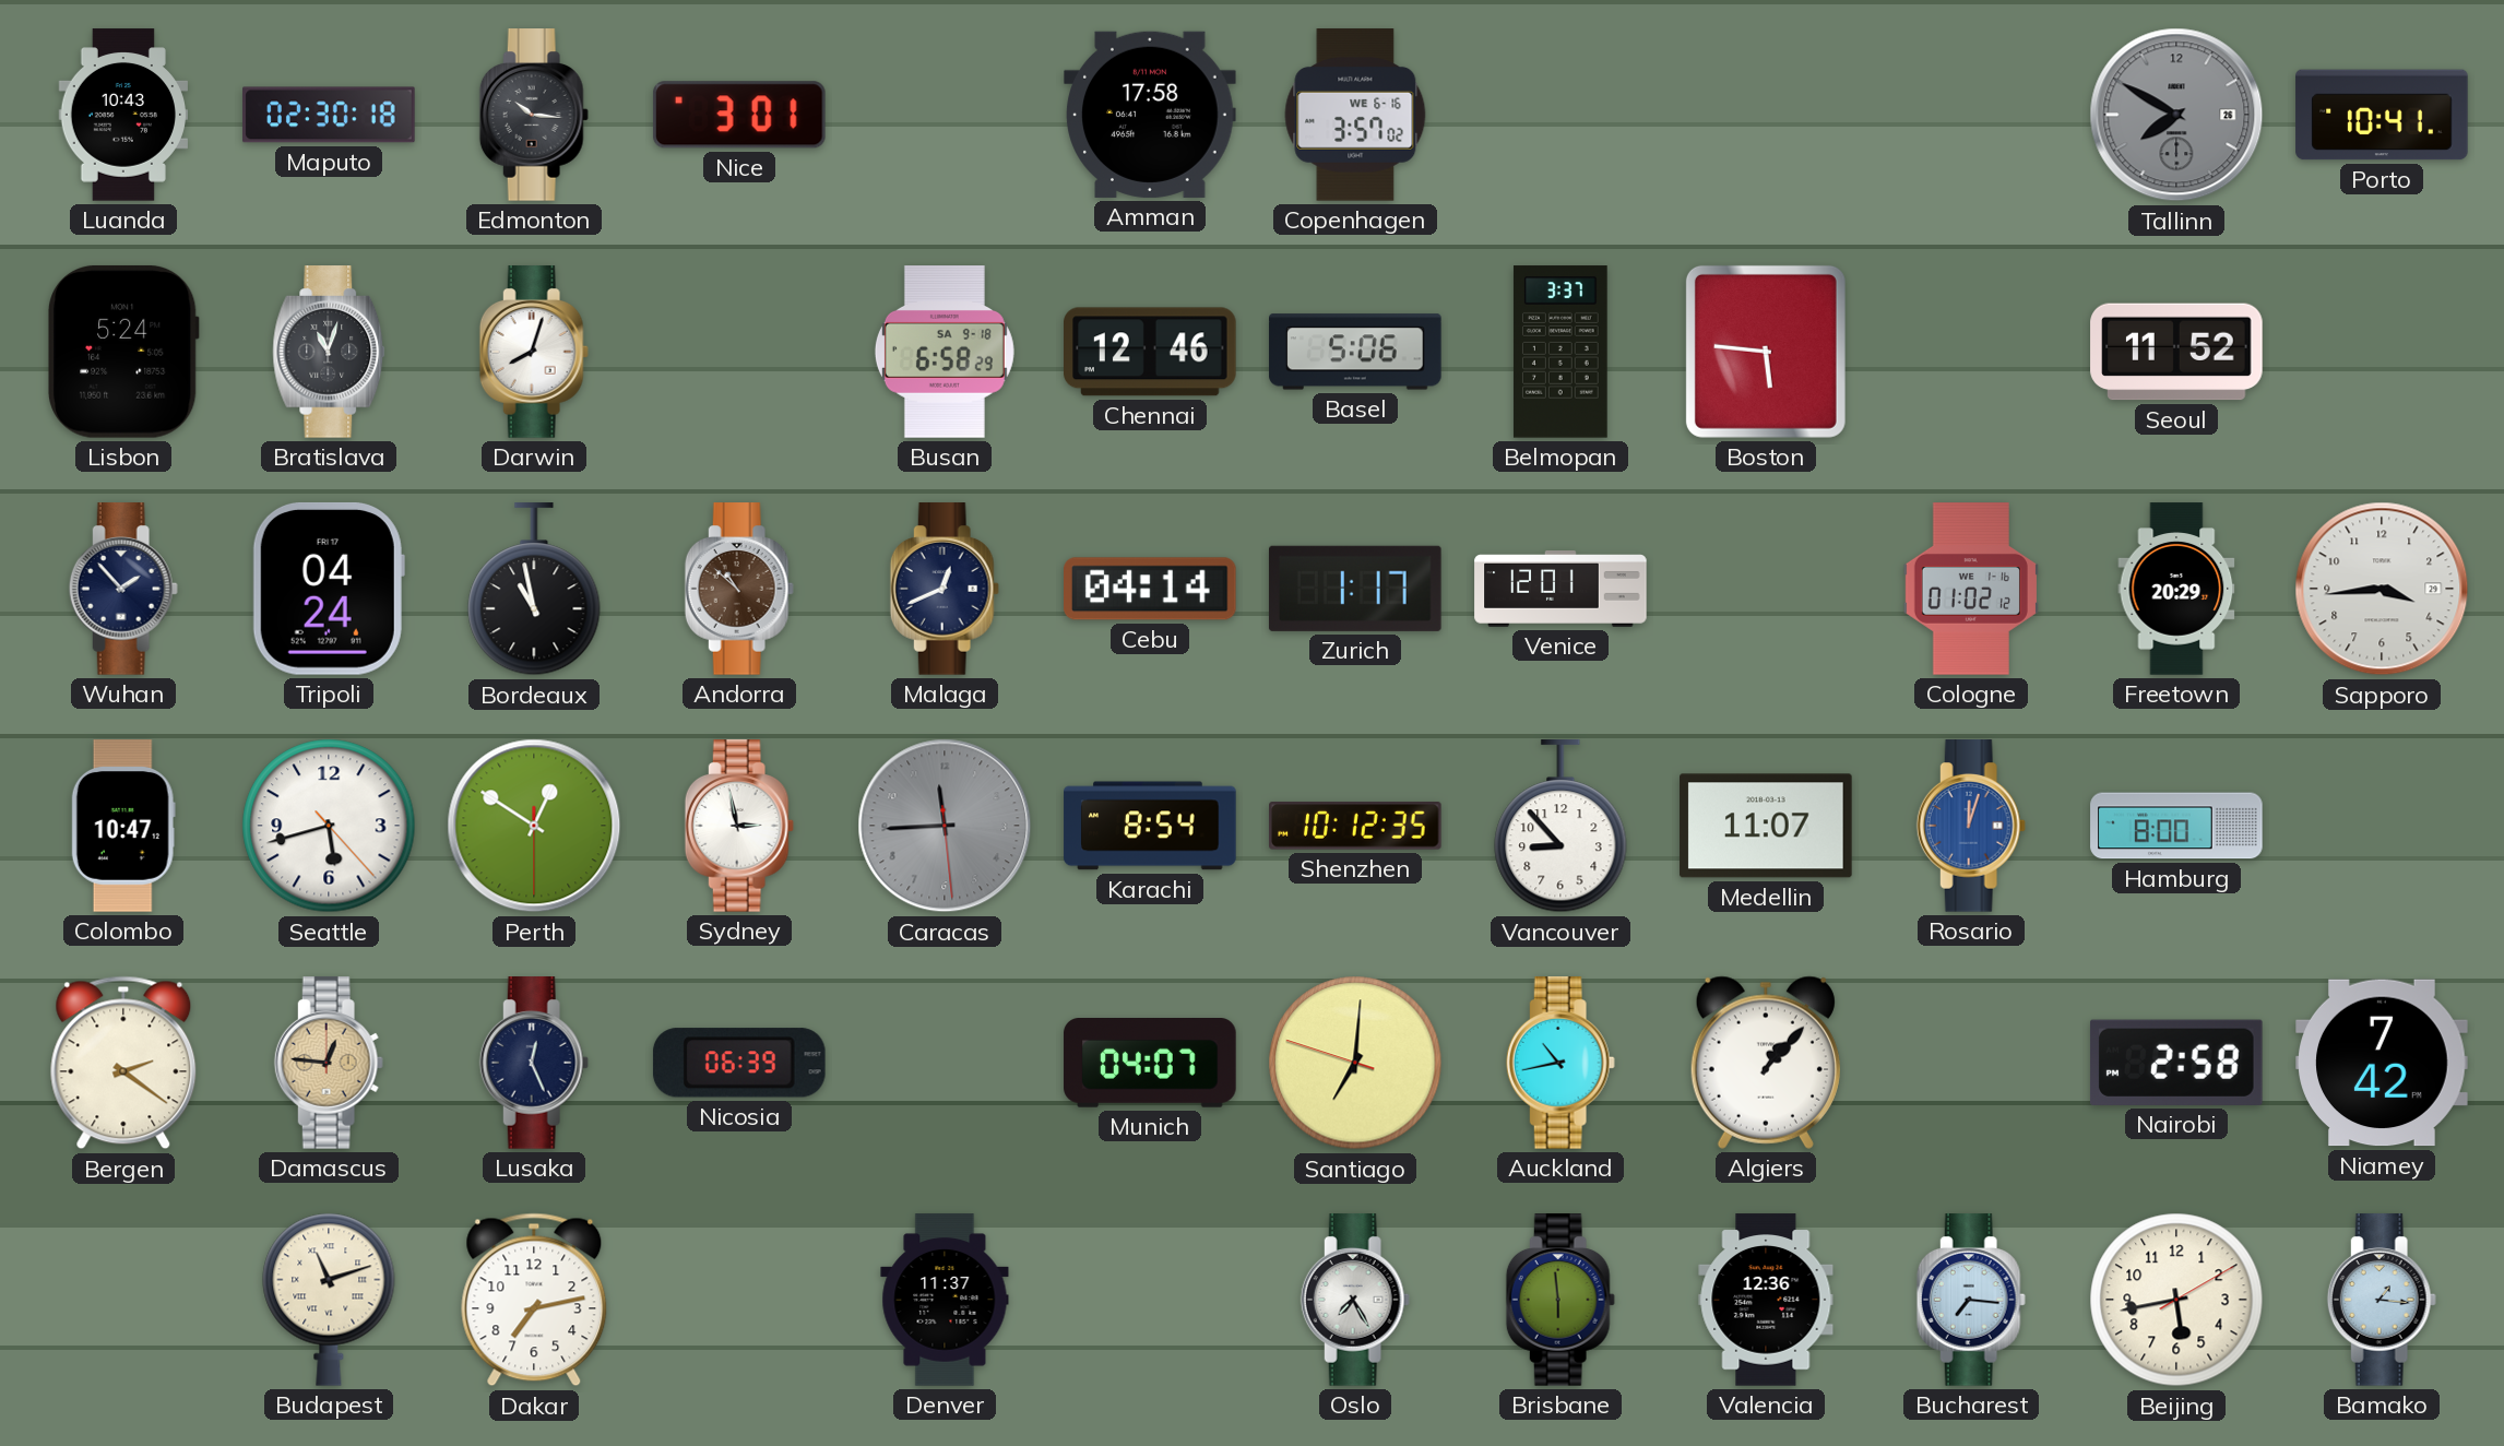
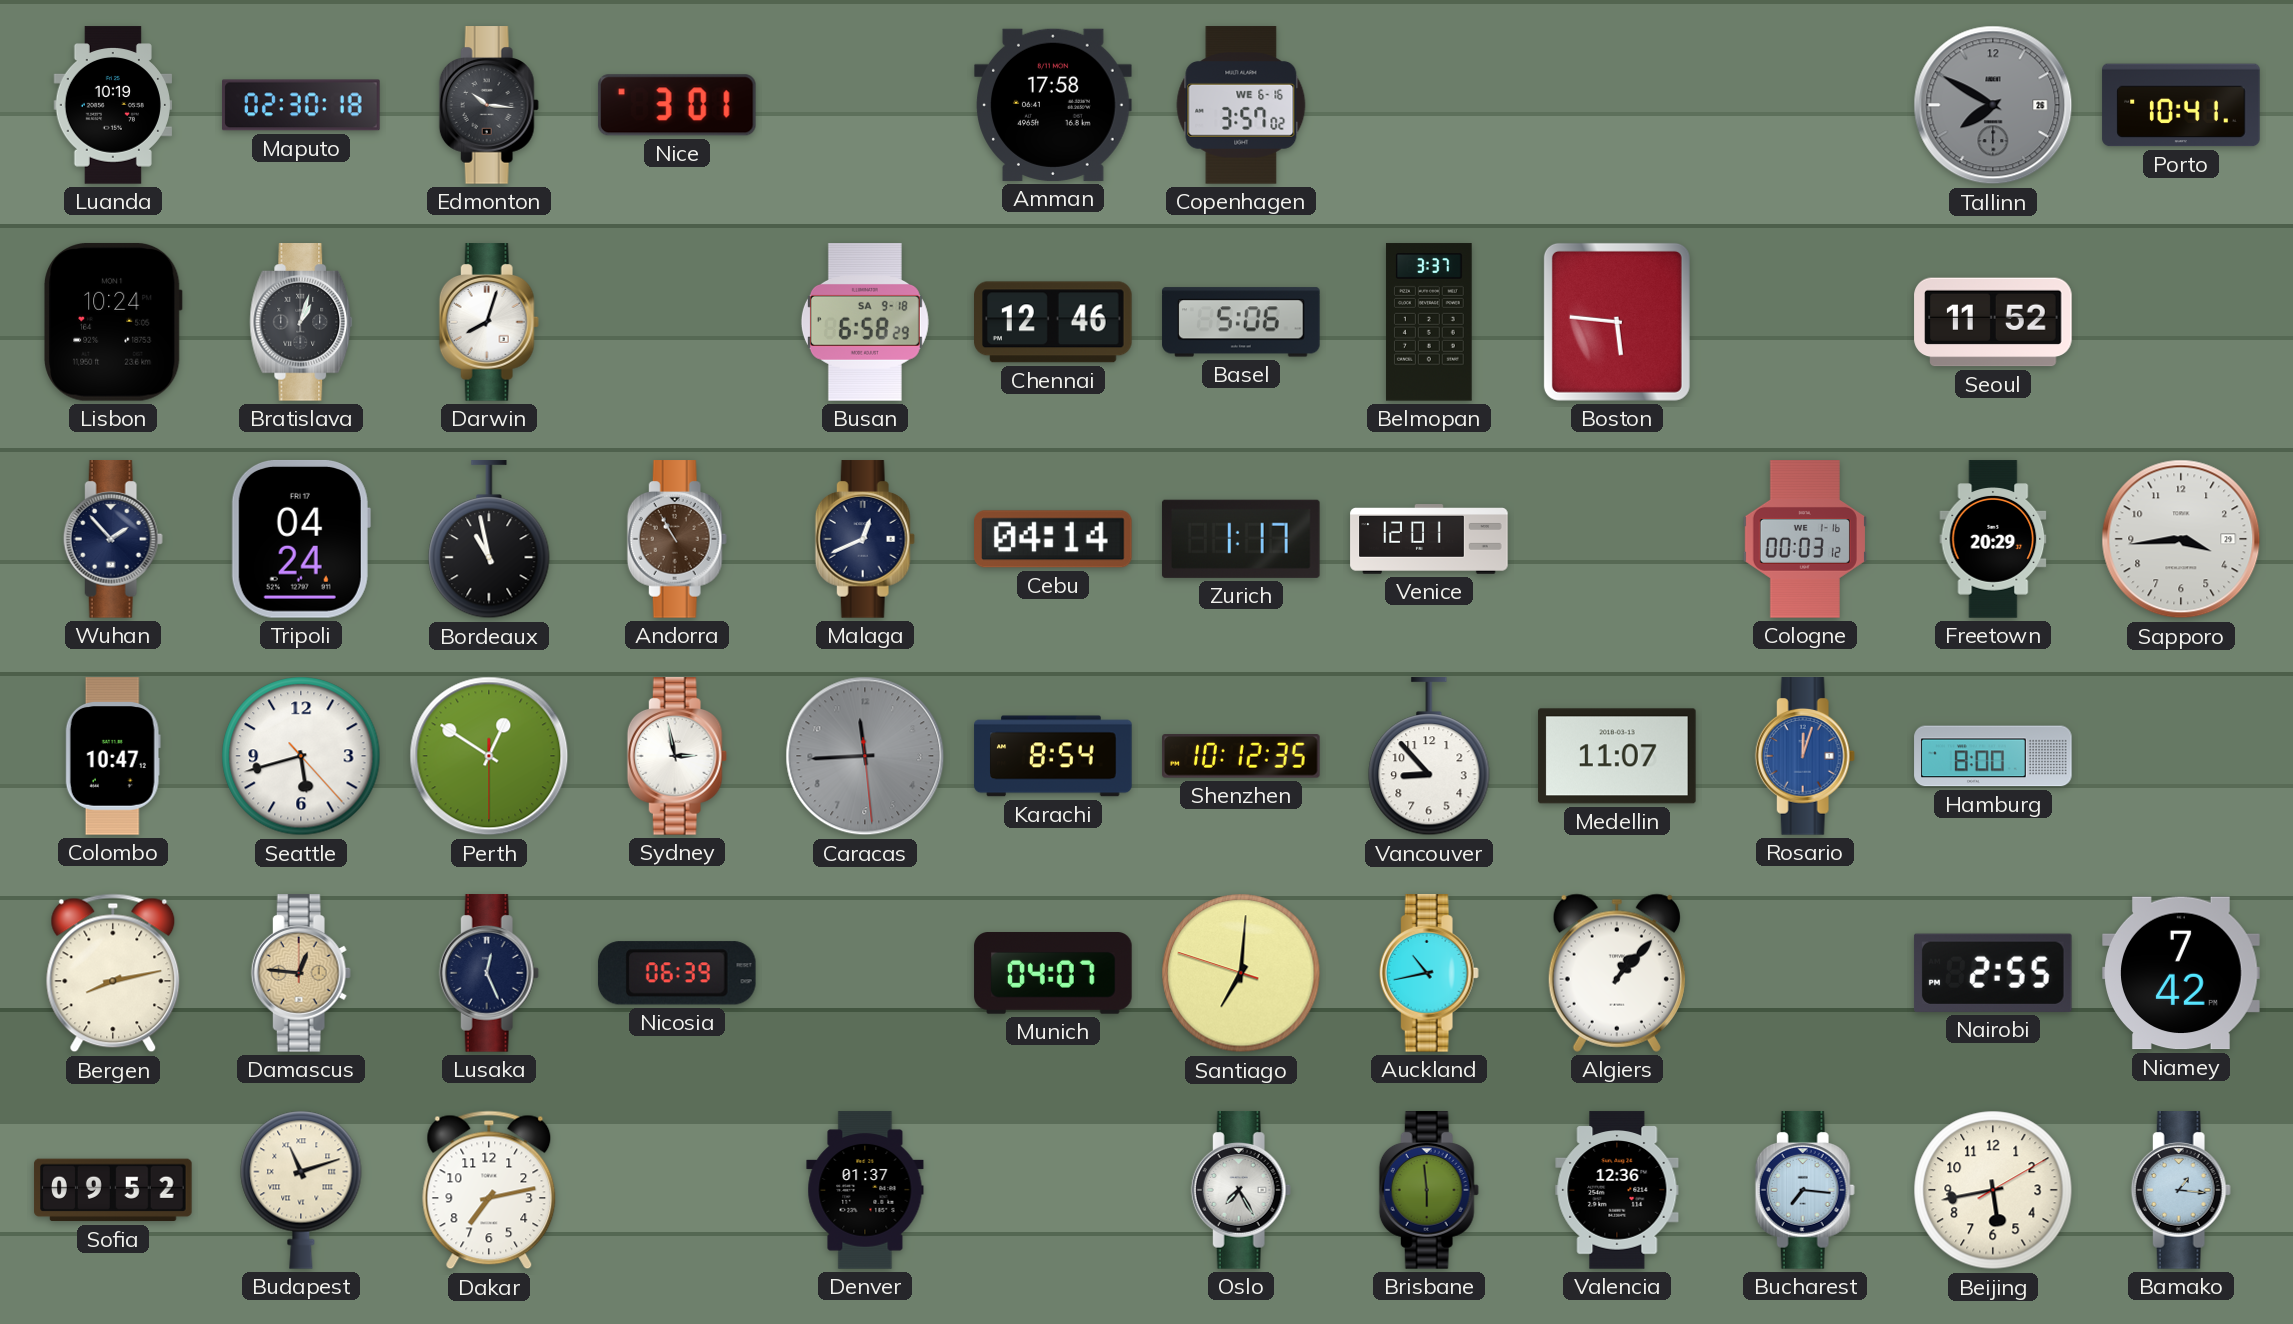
Luanda: 10:43 -> 10:19 (112, 105)
Lisbon: 5:24 -> 10:24 (114, 322)
Bratislava: 11:03 -> 1:03 (301, 322)
Andorra: 10:52 -> 10:55 (677, 539)
Cologne: 01:02 -> 00:03 (1805, 539)
Bergen: 2:21 -> 8:13 (113, 973)
Nairobi: 2:58 -> 2:55 (1993, 973)
Sofia: none -> 09:52 (113, 1190)
Denver: 11:37 -> 01:37 (865, 1190)
